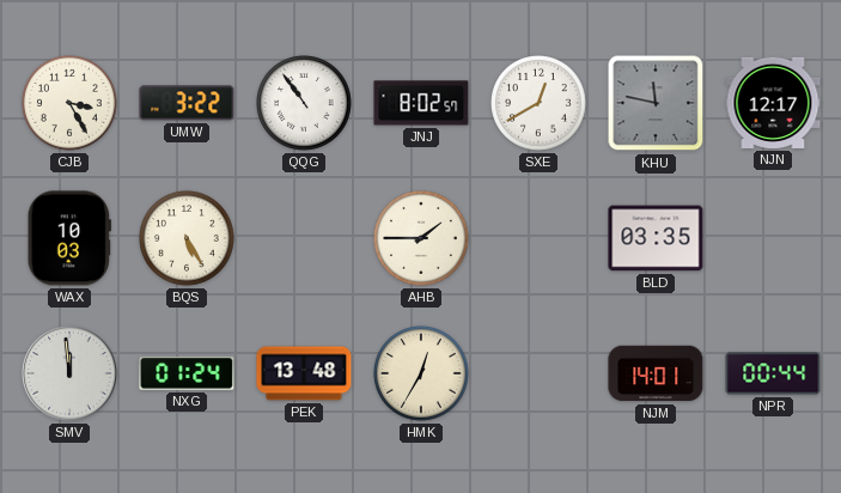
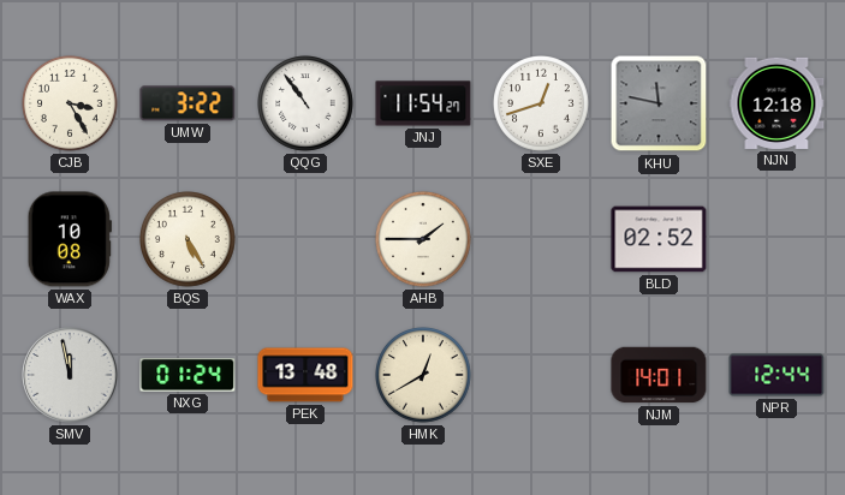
JNJ: 8:02 -> 11:54 (423, 103)
SXE: 12:40 -> 12:42 (542, 105)
NJN: 12:17 -> 12:18 (776, 103)
WAX: 10:03 -> 10:08 (70, 239)
BLD: 03:35 -> 02:52 (659, 239)
SMV: 11:59 -> 11:58 (70, 375)
HMK: 12:35 -> 12:40 (424, 376)
NPR: 00:44 -> 12:44 (776, 375)
